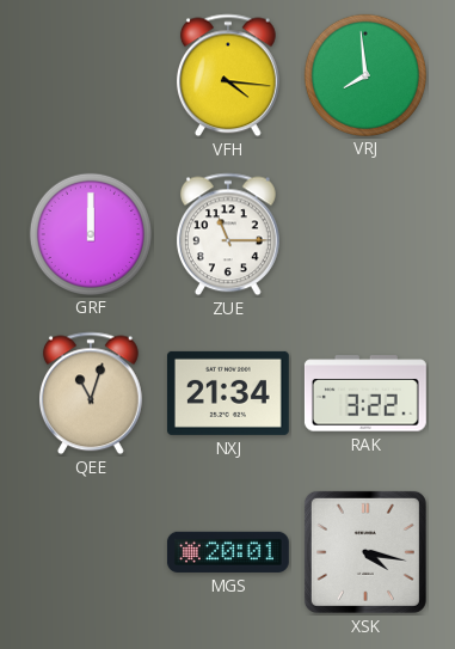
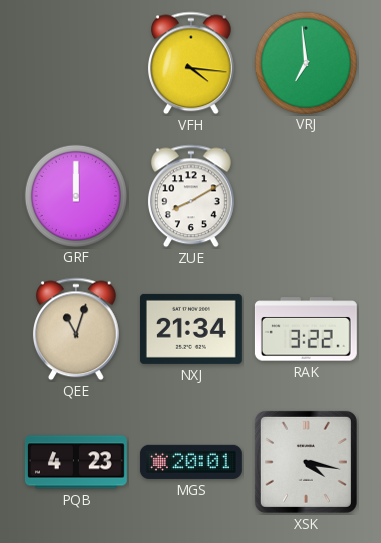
VRJ: 7:59 -> 6:59 (305, 62)
ZUE: 11:15 -> 8:10 (191, 196)
PQB: none -> 4:23 (76, 462)
